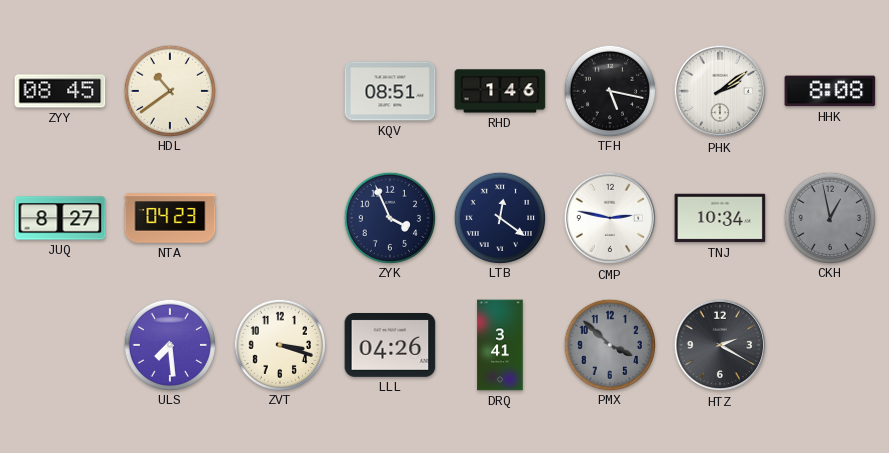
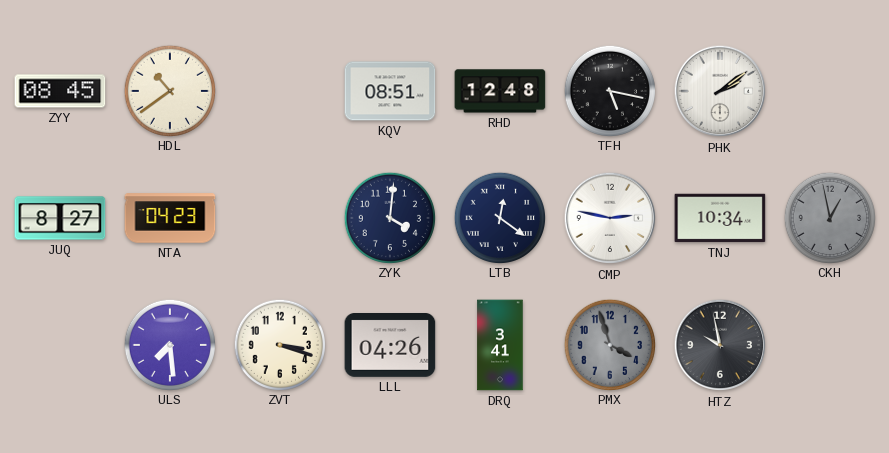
RHD: 1:46 -> 12:48 (500, 91)
HHK: 8:08 -> none (830, 91)
ZYK: 3:56 -> 4:01 (389, 217)
PMX: 3:52 -> 3:57 (609, 344)
HTZ: 2:20 -> 9:58 (720, 345)
